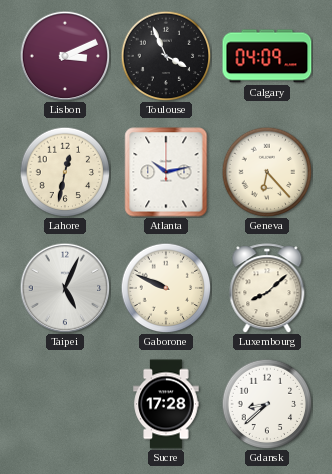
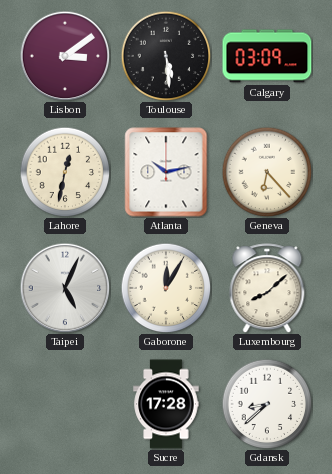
Lisbon: 3:11 -> 3:09 (65, 56)
Toulouse: 3:56 -> 5:29 (166, 56)
Calgary: 04:09 -> 03:09 (267, 56)
Gaborone: 9:49 -> 12:05 (166, 288)
